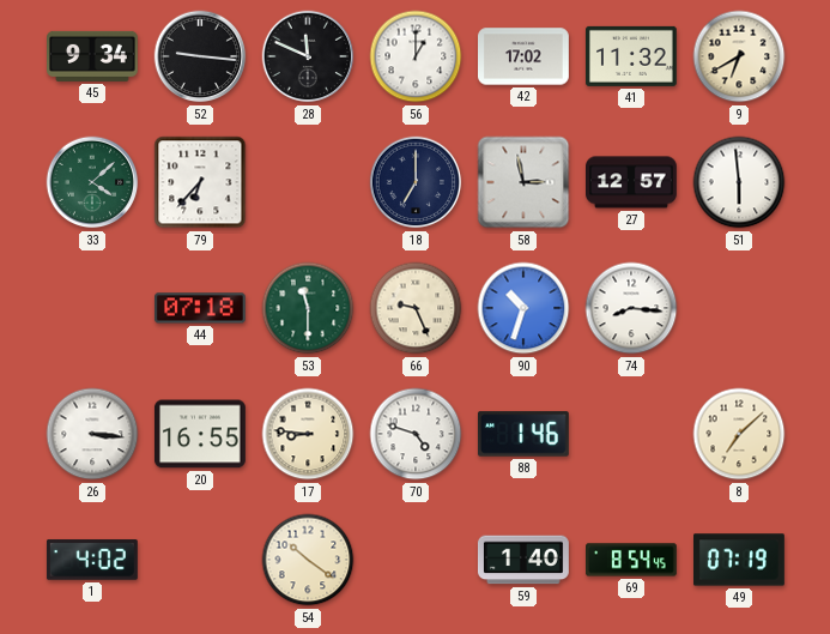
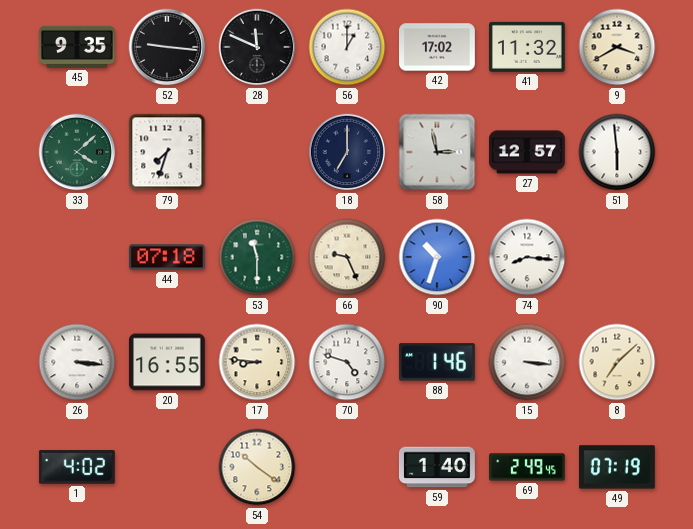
45: 9:34 -> 9:35 (78, 47)
9: 6:40 -> 3:40 (617, 47)
79: 6:37 -> 7:33 (167, 152)
15: none -> 3:16 (527, 362)
69: 8:54 -> 2:49 (528, 467)
